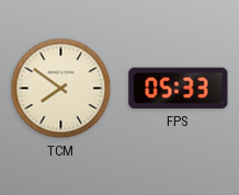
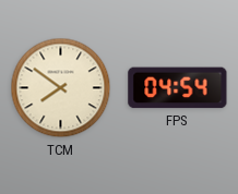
FPS: 05:33 -> 04:54 (178, 88)
